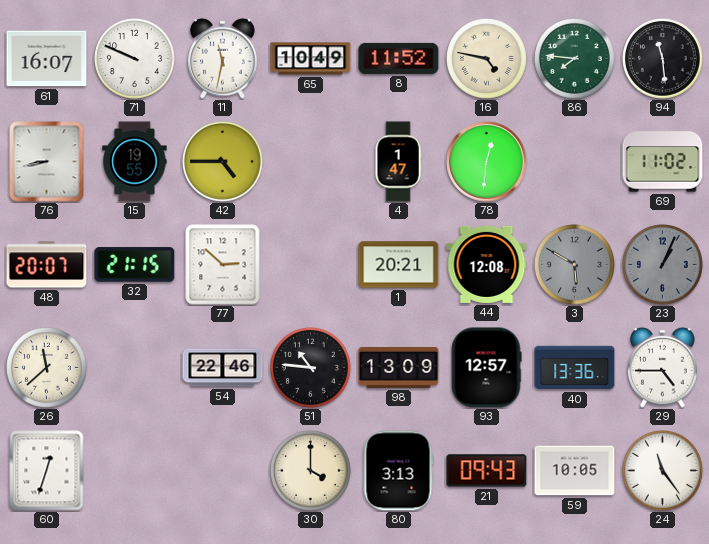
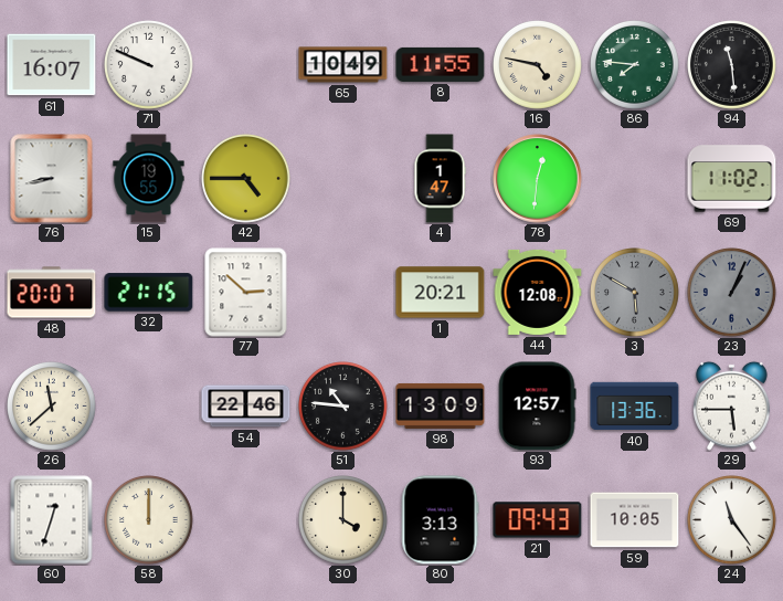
11: 11:32 -> none (223, 58)
8: 11:52 -> 11:55 (441, 64)
29: 4:45 -> 5:45 (732, 405)
58: none -> 12:00 (149, 520)
